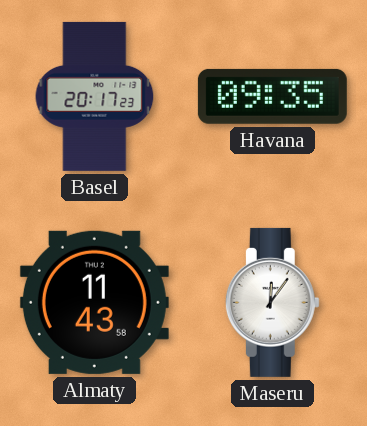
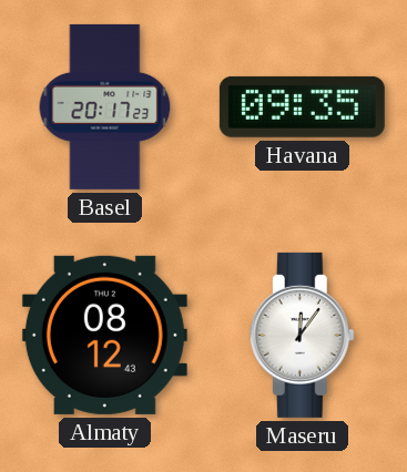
Almaty: 11:43 -> 08:12 (104, 335)
